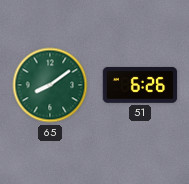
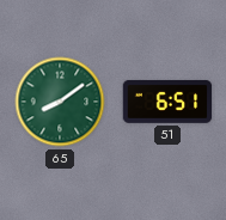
51: 6:26 -> 6:51 (167, 102)
